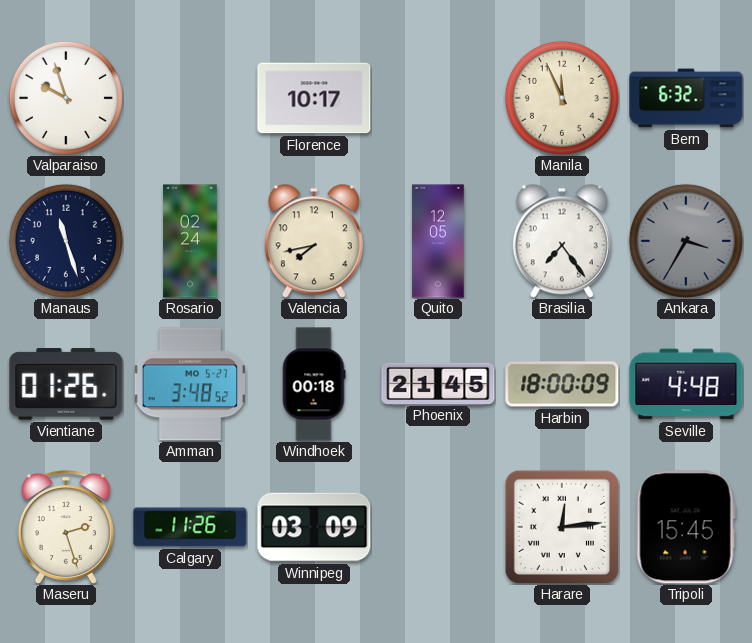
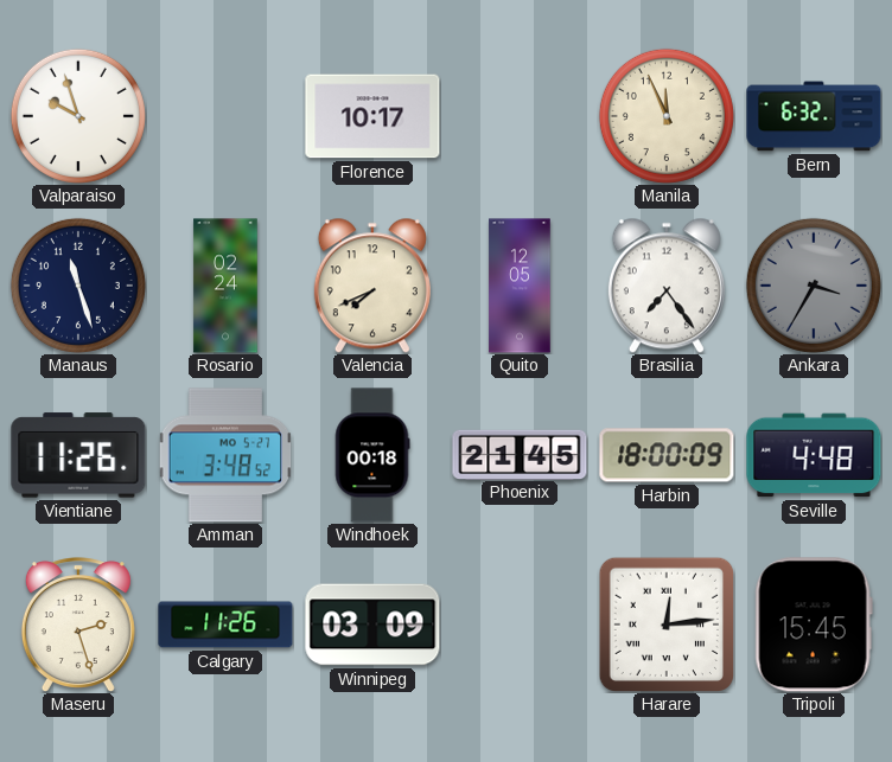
Valencia: 7:43 -> 7:41 (372, 286)
Vientiane: 01:26 -> 11:26 (78, 455)
